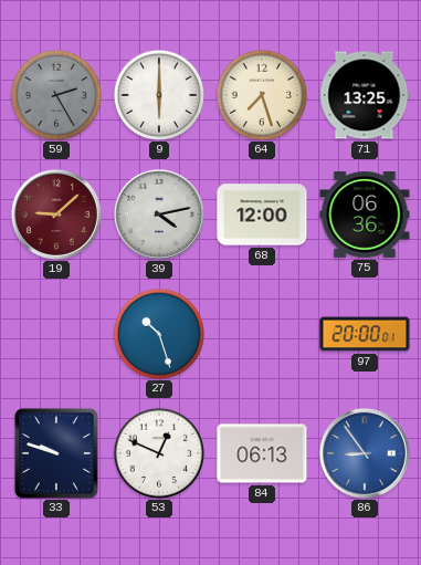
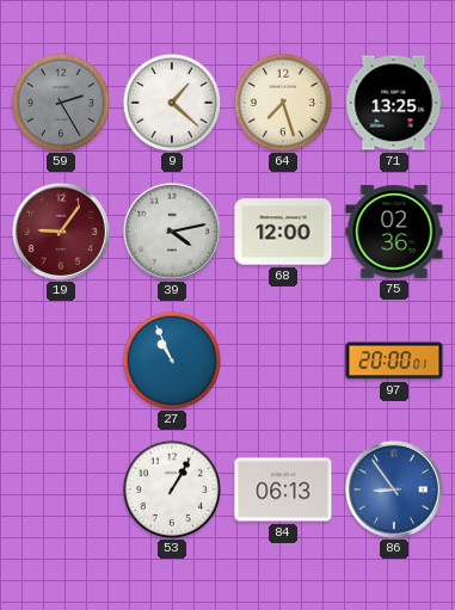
9: 6:00 -> 1:22 (171, 101)
19: 9:08 -> 9:06 (61, 232)
75: 06:36 -> 02:36 (394, 233)
27: 10:27 -> 10:56 (171, 359)
33: 9:48 -> none (56, 453)
53: 12:49 -> 1:05 (171, 488)
